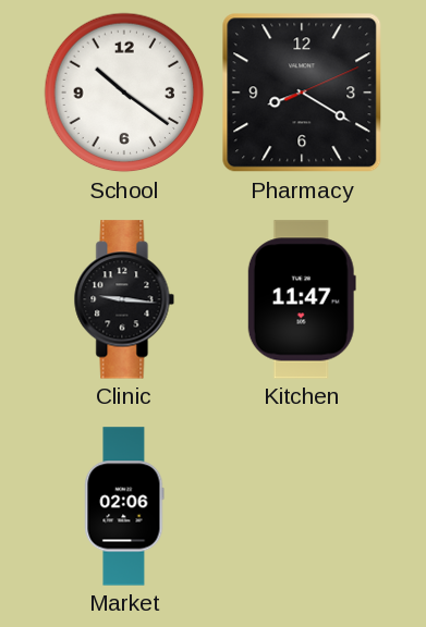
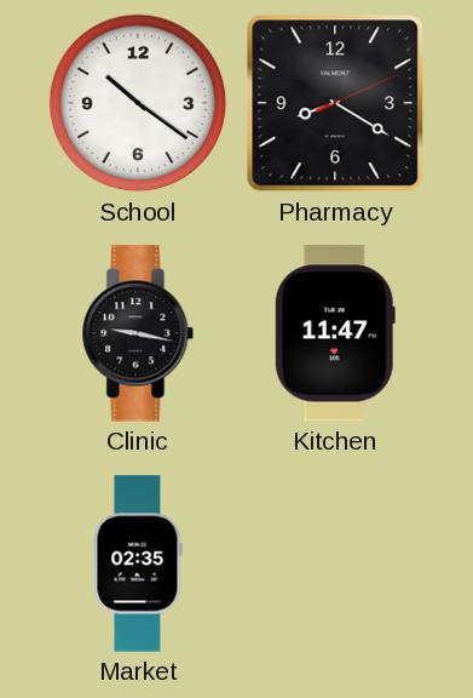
Clinic: 9:16 -> 9:17 (138, 333)
Market: 02:06 -> 02:35 (138, 563)
